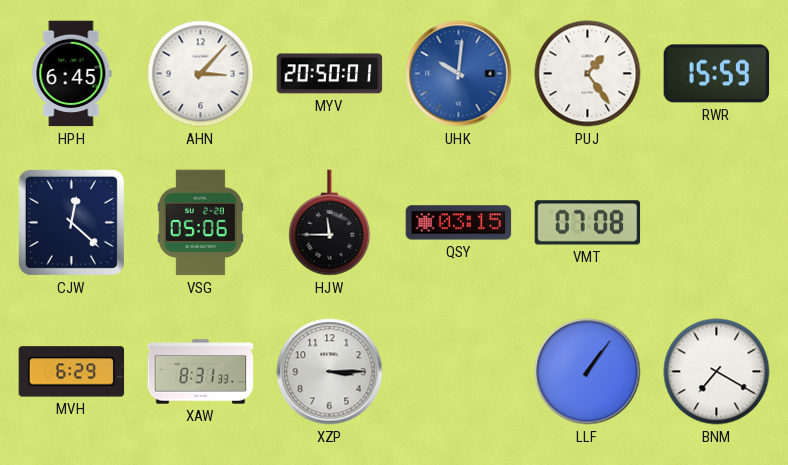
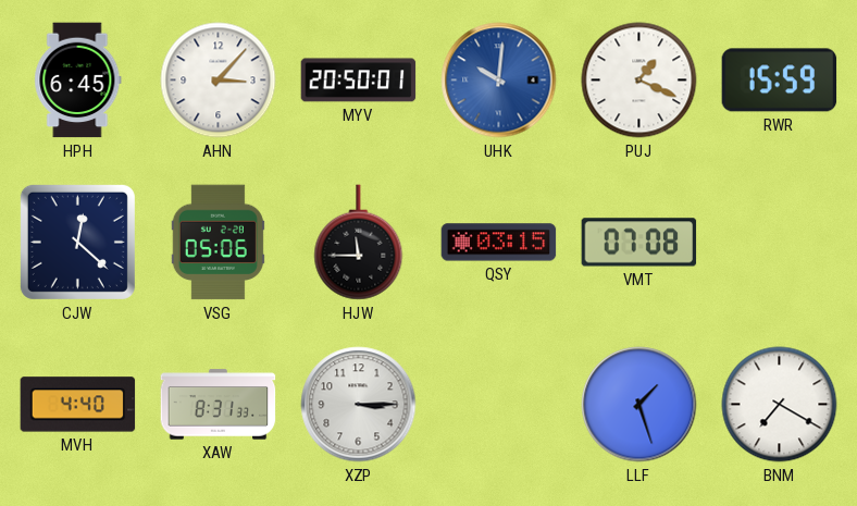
PUJ: 1:24 -> 1:19 (639, 81)
MVH: 6:29 -> 4:40 (78, 405)
LLF: 1:06 -> 1:27 (639, 405)
